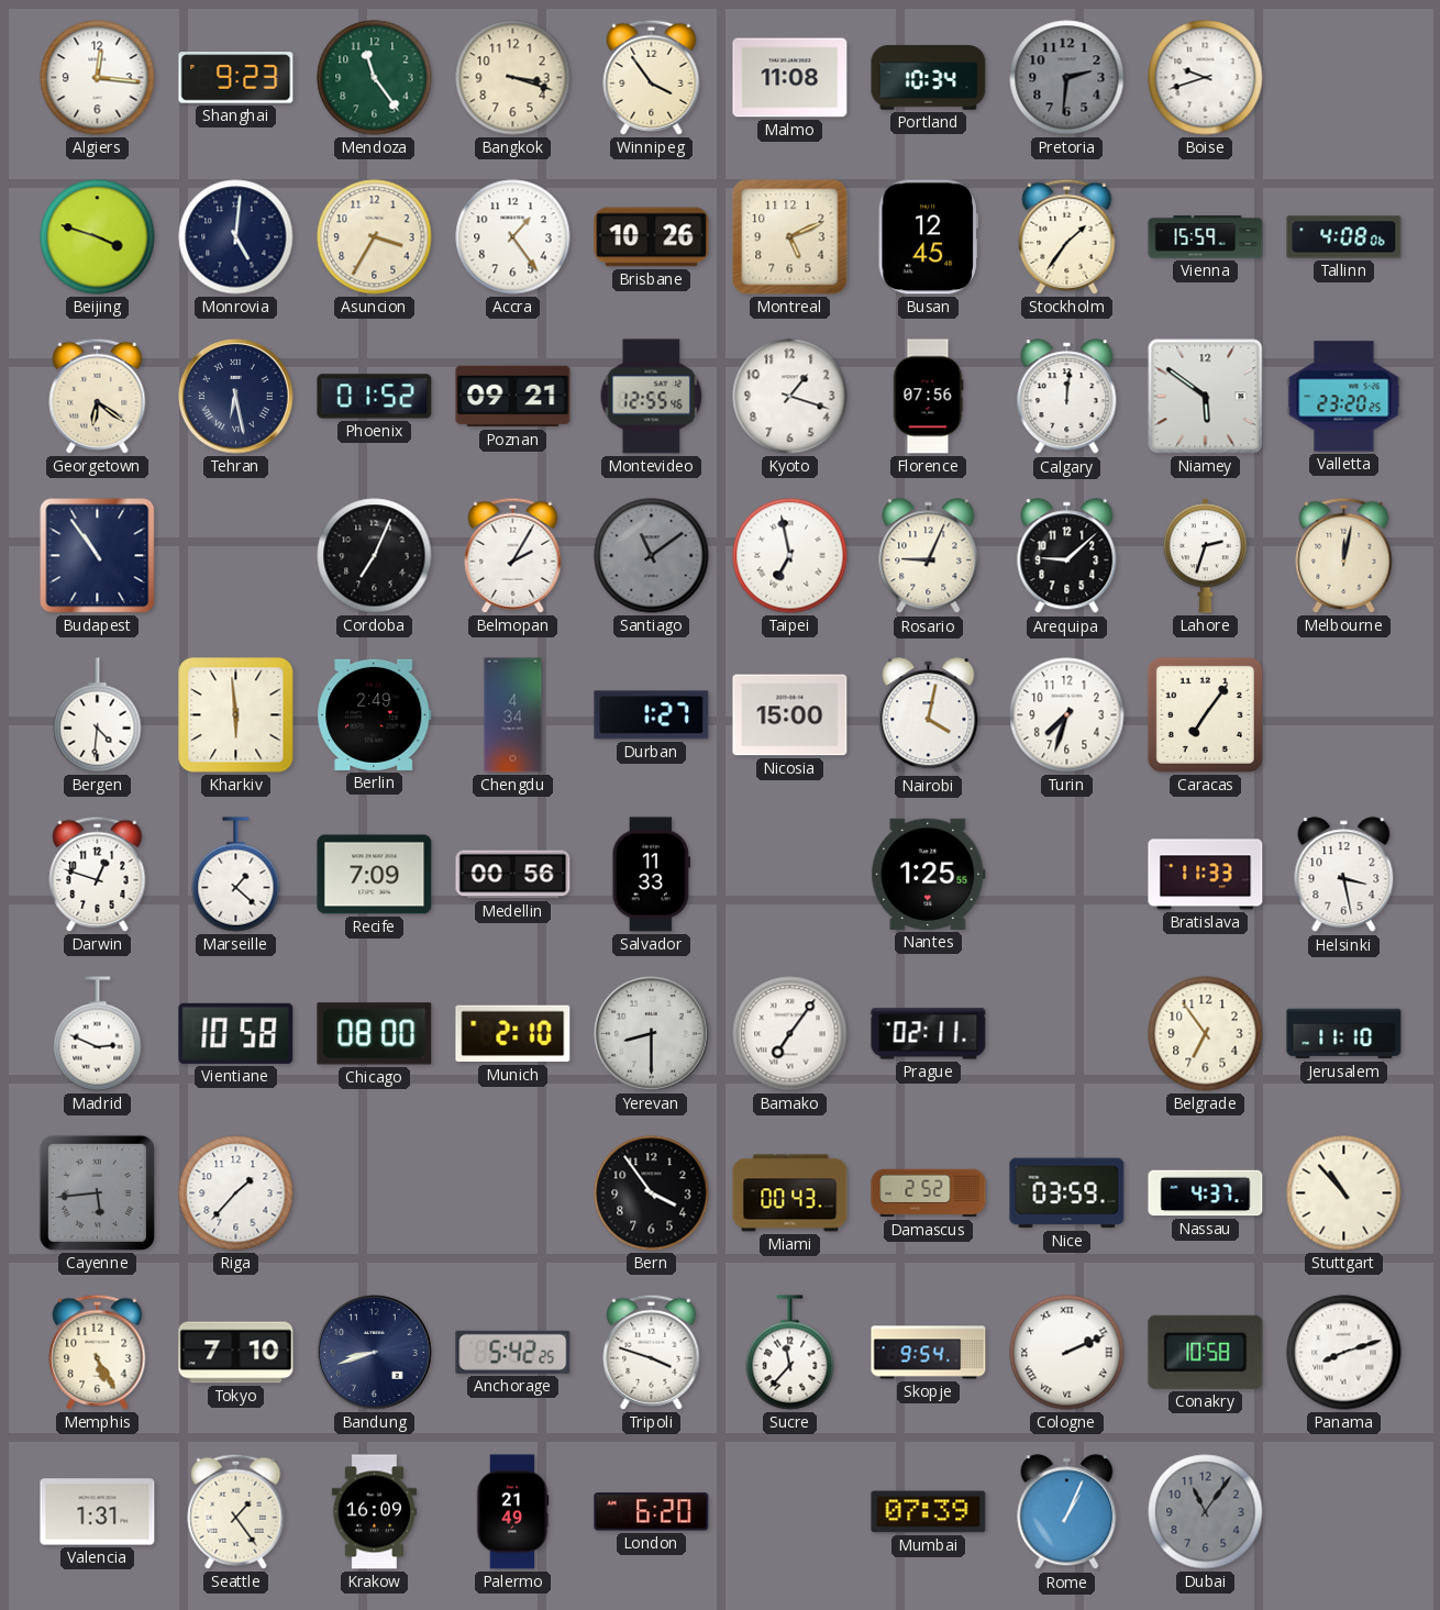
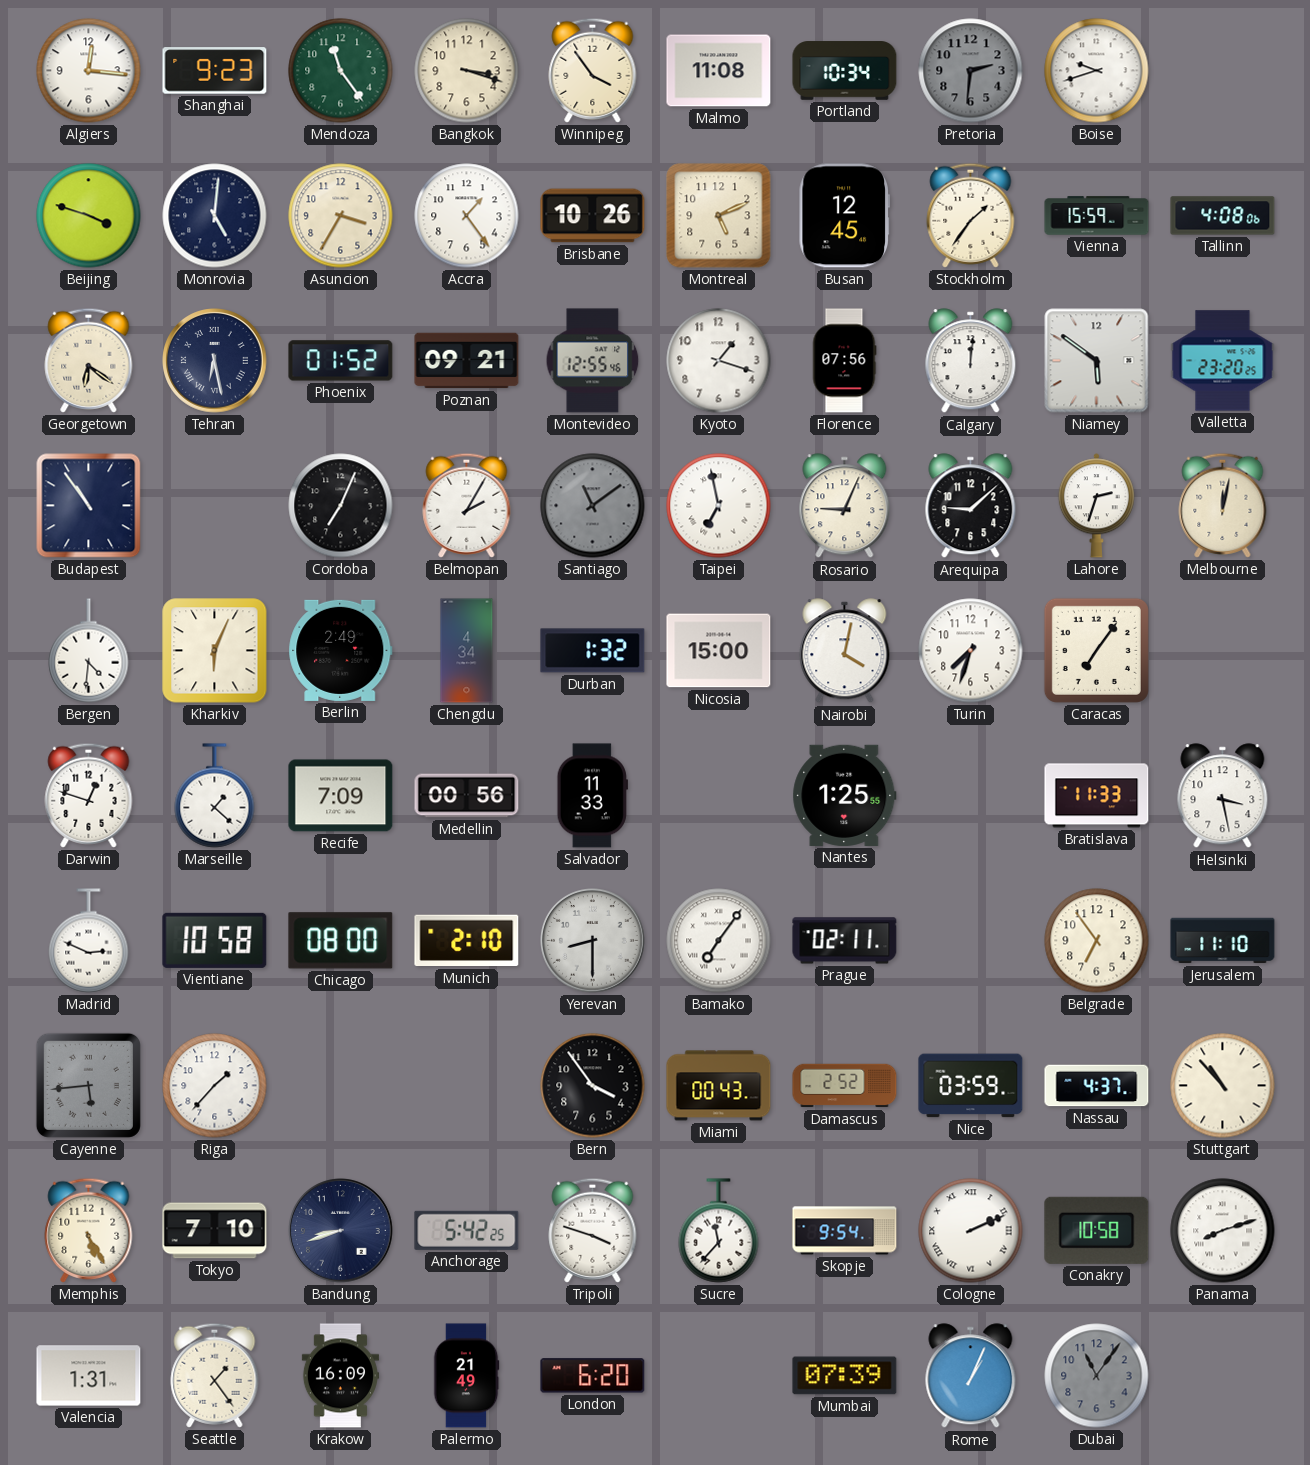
Kharkiv: 5:59 -> 6:04 (215, 651)
Durban: 1:27 -> 1:32 (593, 651)
